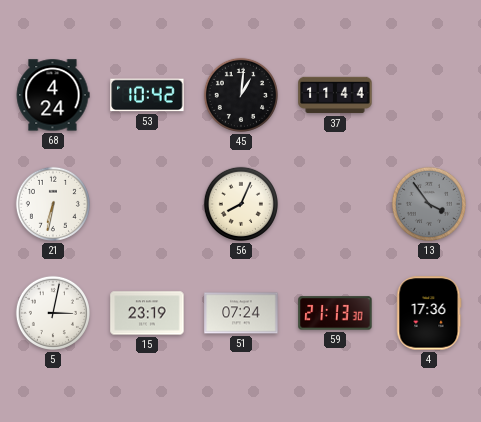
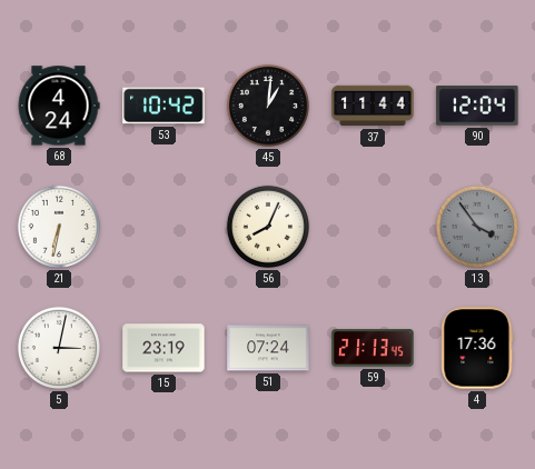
90: none -> 12:04 (477, 106)
59: 21:13:30 -> 21:13:45 (373, 348)
